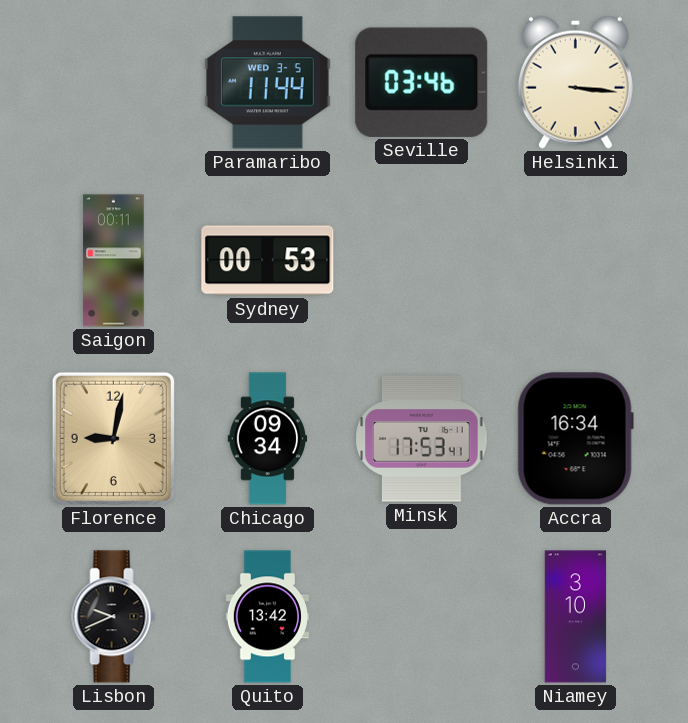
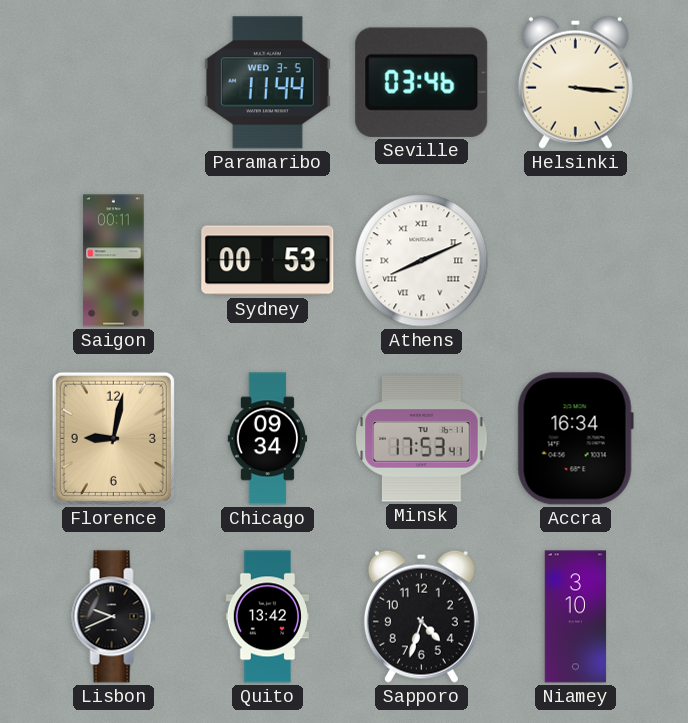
Athens: none -> 8:11 (422, 261)
Sapporo: none -> 4:33 (421, 616)
